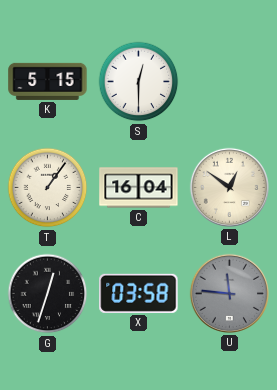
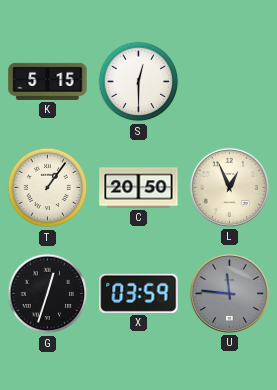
C: 16:04 -> 20:50 (139, 188)
L: 12:51 -> 12:56 (229, 187)
X: 03:58 -> 03:59 (139, 293)
